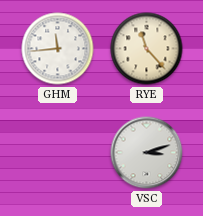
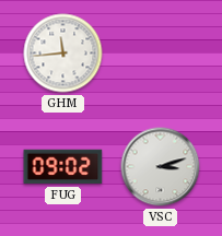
RYE: 11:23 -> none (147, 49)
FUG: none -> 09:02 (63, 167)
